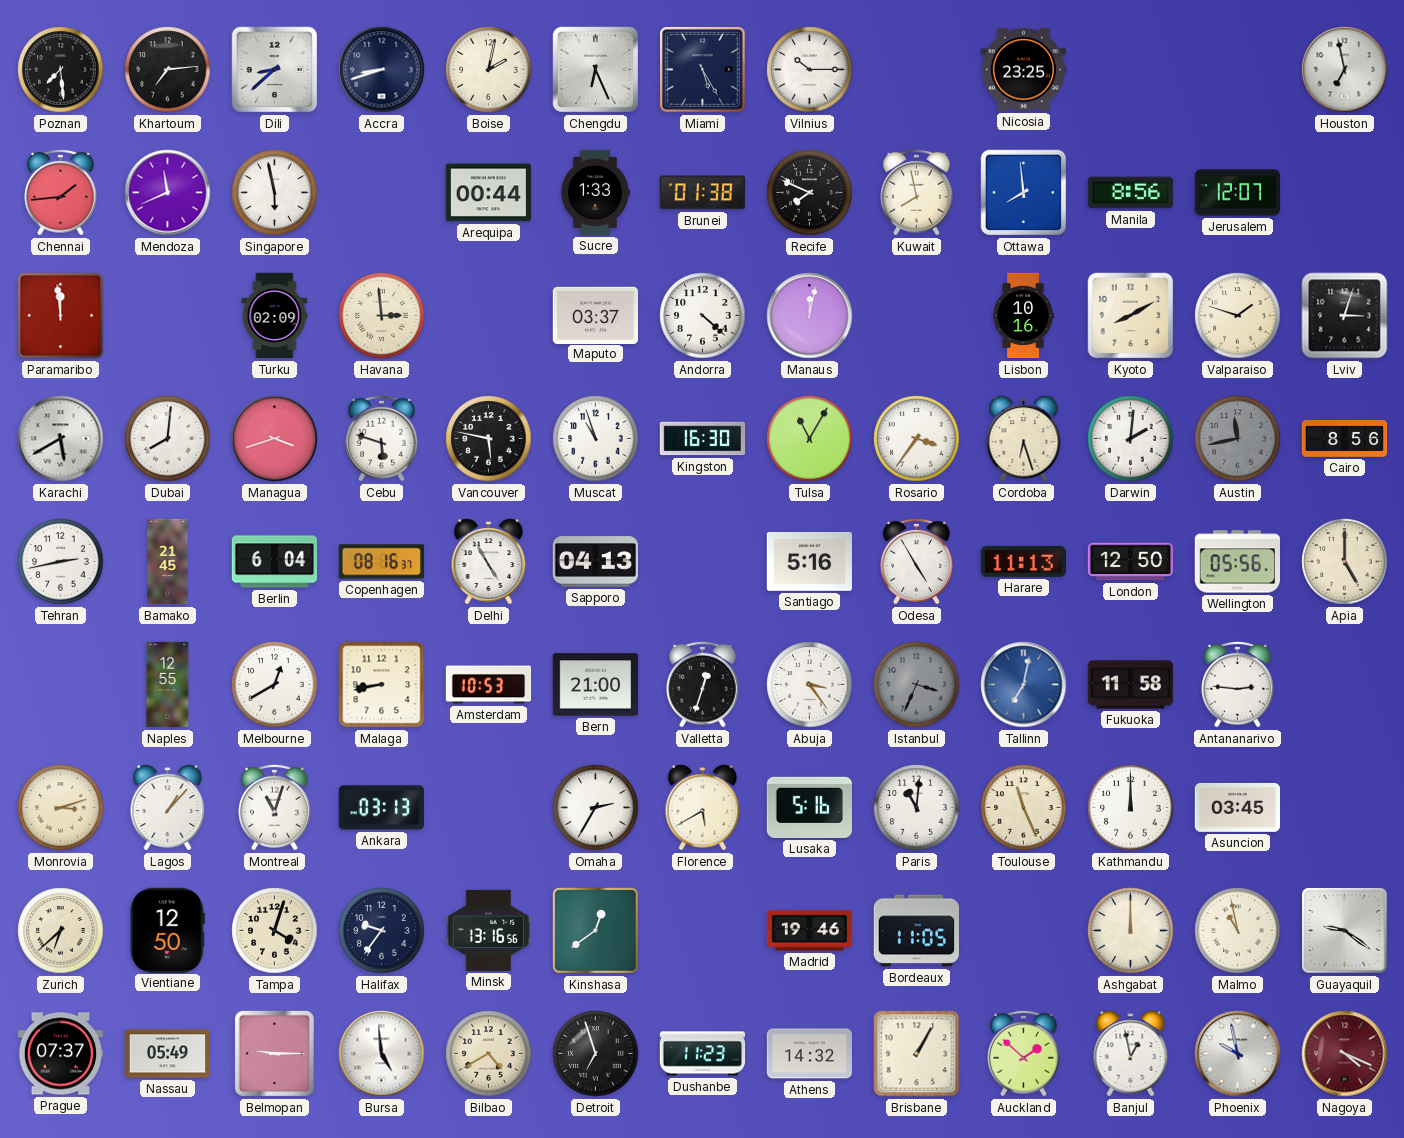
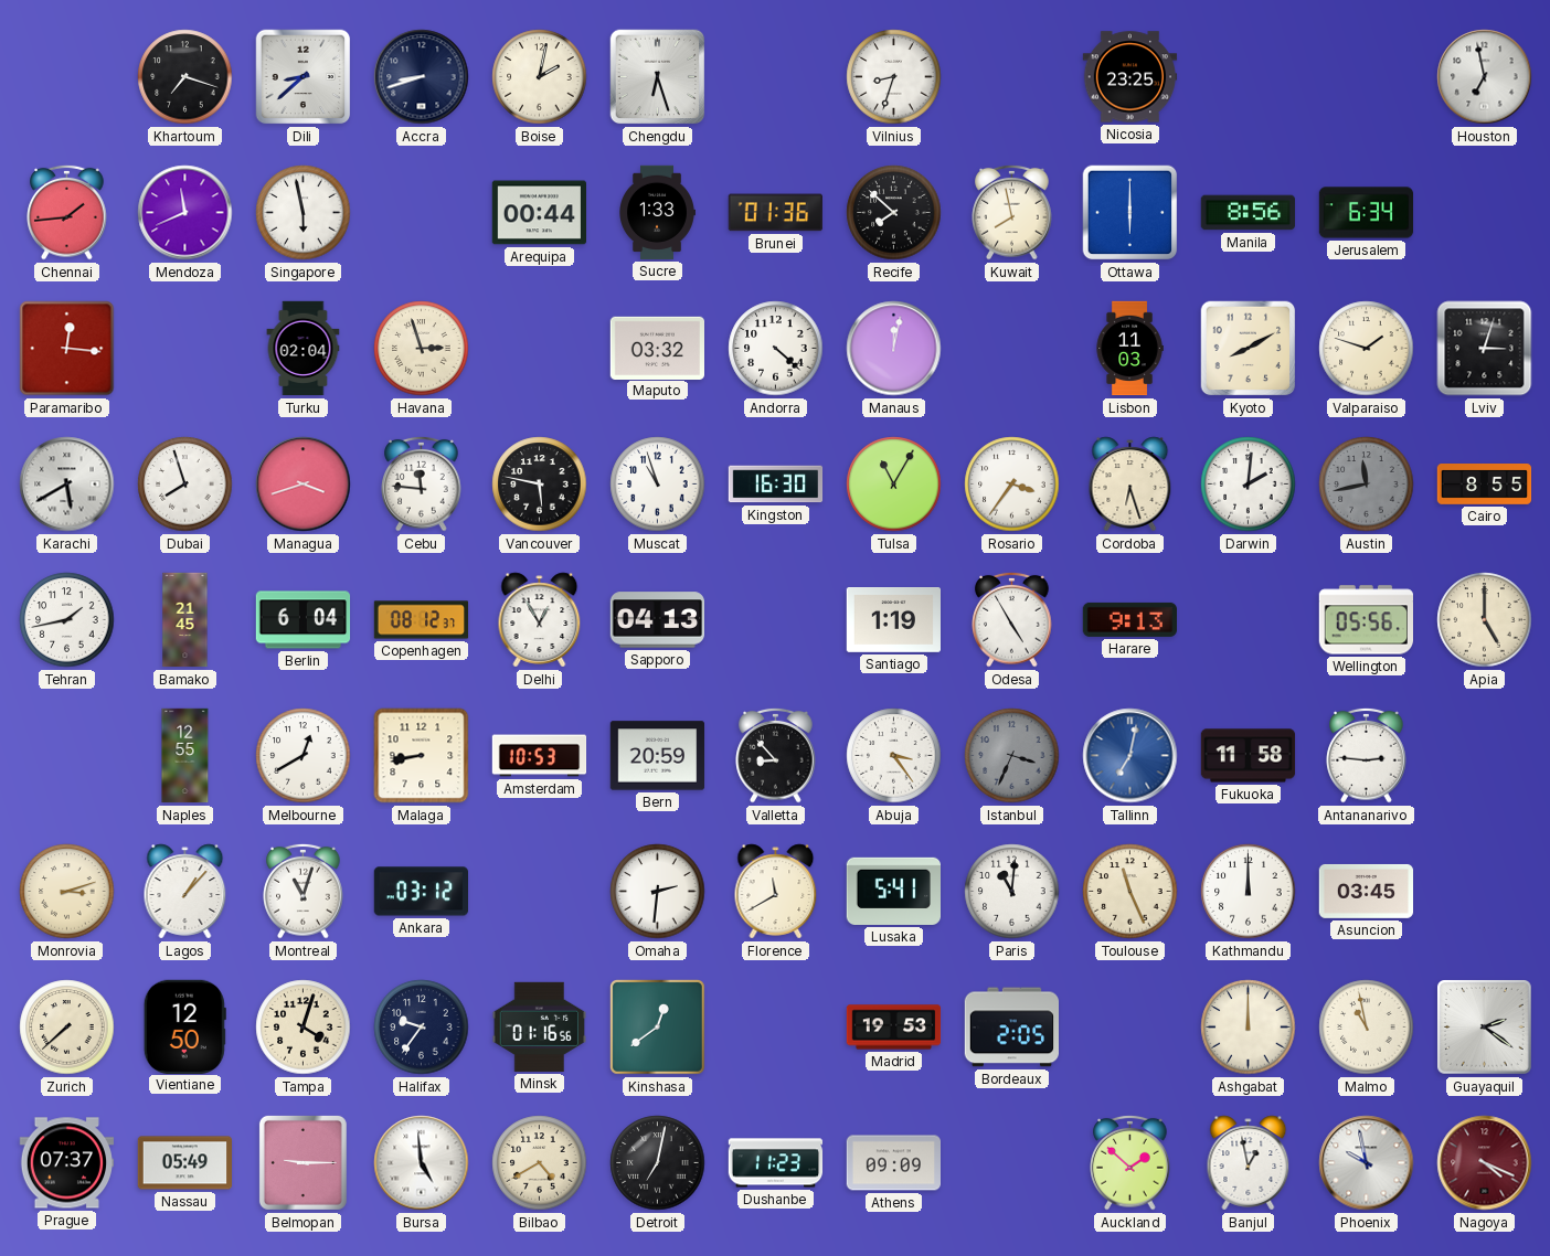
Poznan: 7:29 -> none (61, 70)
Khartoum: 7:14 -> 7:18 (185, 77)
Chengdu: 6:26 -> 6:27 (658, 77)
Miami: 5:25 -> none (703, 70)
Vilnius: 10:15 -> 8:33 (894, 77)
Brunei: 01:38 -> 01:36 (775, 213)
Recife: 7:49 -> 7:52 (894, 213)
Ottawa: 7:59 -> 6:00 (1130, 213)
Jerusalem: 12:07 -> 6:34 (1367, 213)
Paramaribo: 11:59 -> 12:16 (67, 349)
Turku: 02:09 -> 02:04 (304, 349)
Havana: 2:59 -> 2:57 (422, 349)
Maputo: 03:37 -> 03:32 (658, 348)
Lisbon: 10:16 -> 11:03 (1129, 349)
Dubai: 8:01 -> 7:57 (185, 485)
Cebu: 5:48 -> 11:46 (422, 483)
Cairo: 8:56 -> 8:55 (1485, 485)
Tehran: 2:43 -> 1:43 (67, 620)
Copenhagen: 08:16 -> 08:12 (422, 620)
Delhi: 4:55 -> 12:55 (540, 620)
Santiago: 5:16 -> 1:19 (893, 620)
Harare: 11:13 -> 9:13 (1129, 619)
London: 12:50 -> none (1131, 562)
Bern: 21:00 -> 20:59 (658, 756)
Valletta: 12:33 -> 8:53 (776, 755)
Ankara: 03:13 -> 03:12 (421, 892)
Omaha: 2:35 -> 2:31 (658, 892)
Florence: 5:40 -> 11:40 (776, 892)
Lusaka: 5:16 -> 5:41 (893, 891)
Zurich: 6:38 -> 7:38 (67, 1028)
Minsk: 13:16 -> 01:16 (539, 1026)
Madrid: 19:46 -> 19:53 (894, 1028)
Bordeaux: 11:05 -> 2:05 (1011, 1028)
Guayaquil: 9:21 -> 2:21 (1485, 1028)
Detroit: 6:57 -> 7:02 (658, 1163)
Athens: 14:32 -> 09:09 (894, 1163)
Brisbane: 1:05 -> none (917, 1054)
